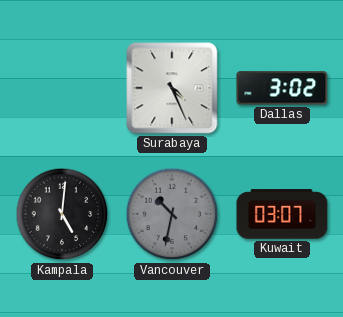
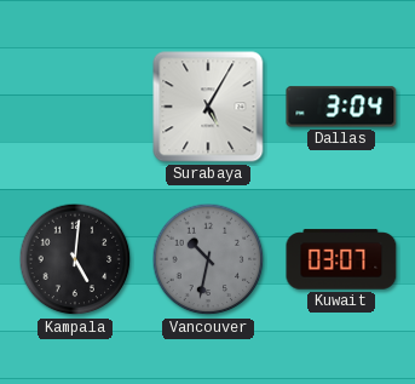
Surabaya: 4:26 -> 5:05 (208, 107)
Dallas: 3:02 -> 3:04 (341, 107)
